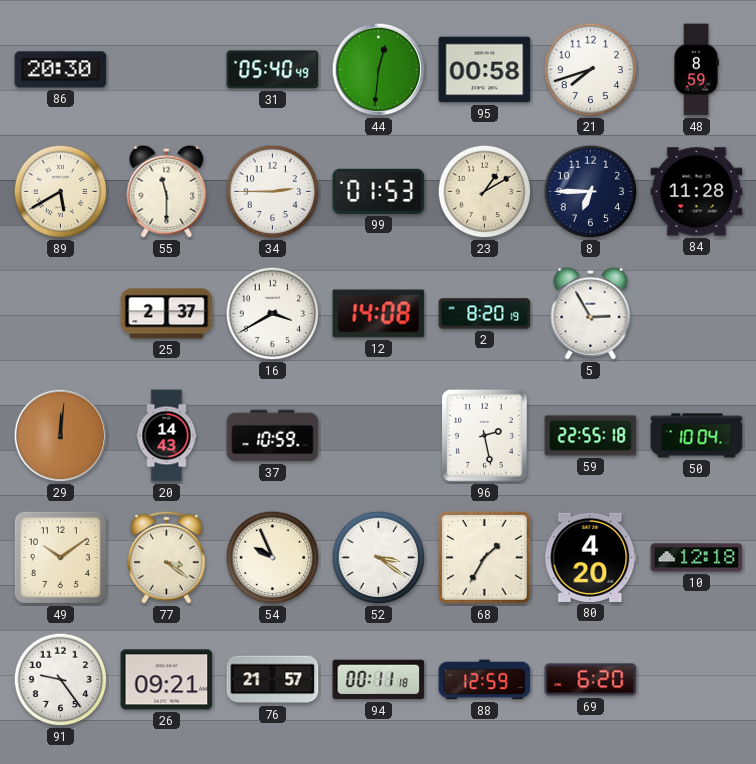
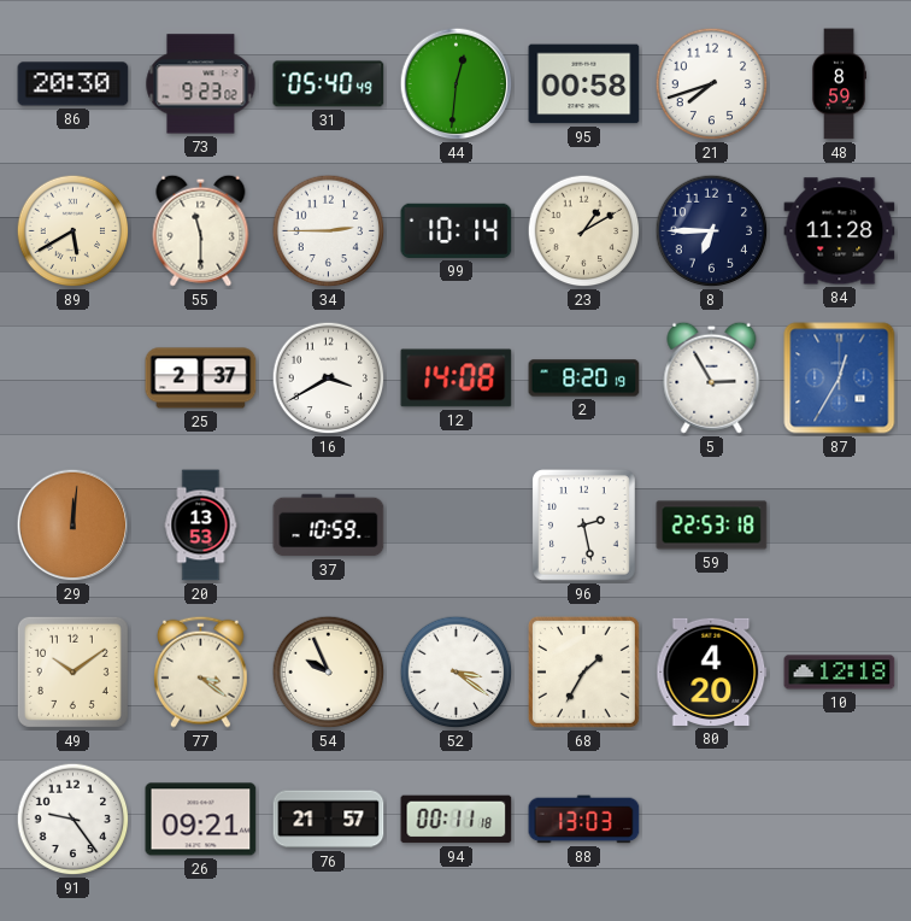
73: none -> 9:23 (201, 84)
99: 01:53 -> 10:14 (457, 230)
87: none -> 12:35 (840, 379)
20: 14:43 -> 13:53 (201, 526)
59: 22:55 -> 22:53 (712, 526)
50: 10:04 -> none (697, 436)
88: 12:59 -> 13:03 (584, 820)
69: 6:20 -> none (591, 680)
